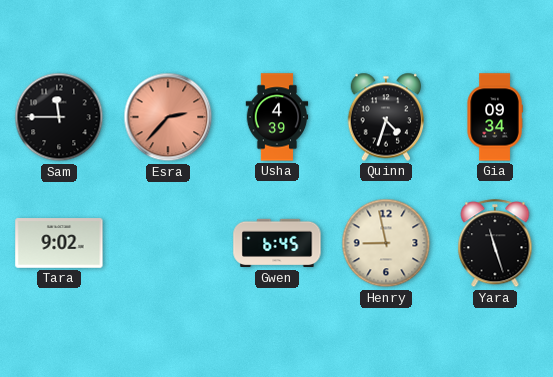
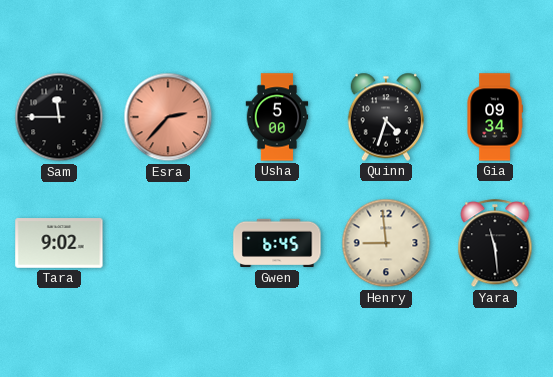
Usha: 4:39 -> 5:00 (277, 117)
Henry: 8:58 -> 8:59 (386, 243)
Yara: 11:27 -> 11:29 (495, 244)
